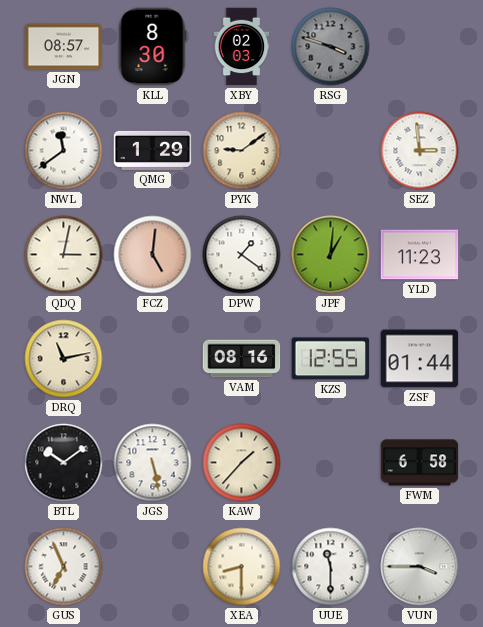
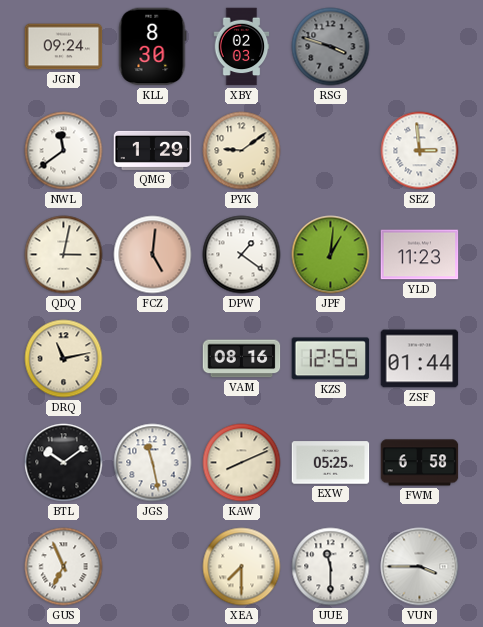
JGN: 08:57 -> 09:24 (64, 47)
JGS: 5:28 -> 11:28 (153, 463)
KAW: 1:37 -> 8:11 (242, 463)
EXW: none -> 05:25 (331, 463)
XEA: 8:30 -> 7:30 (242, 567)
